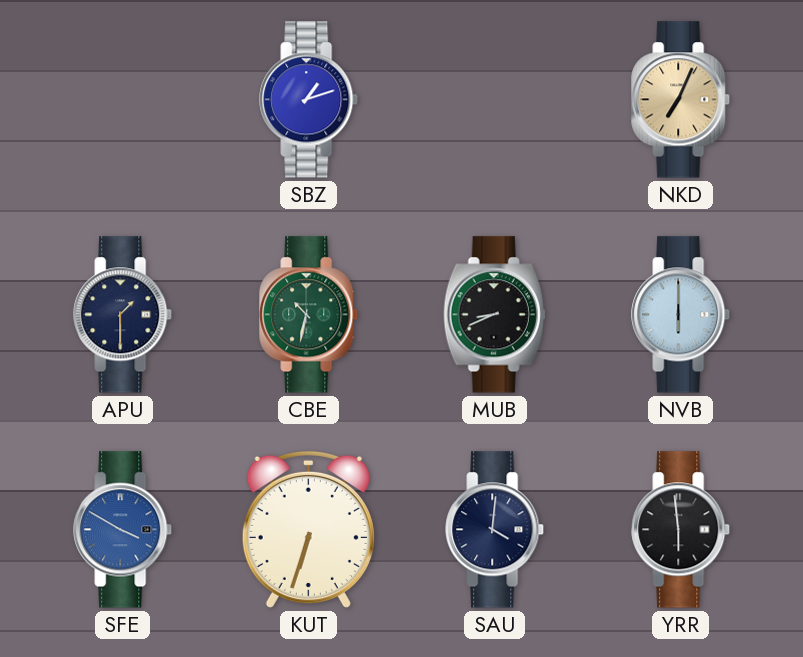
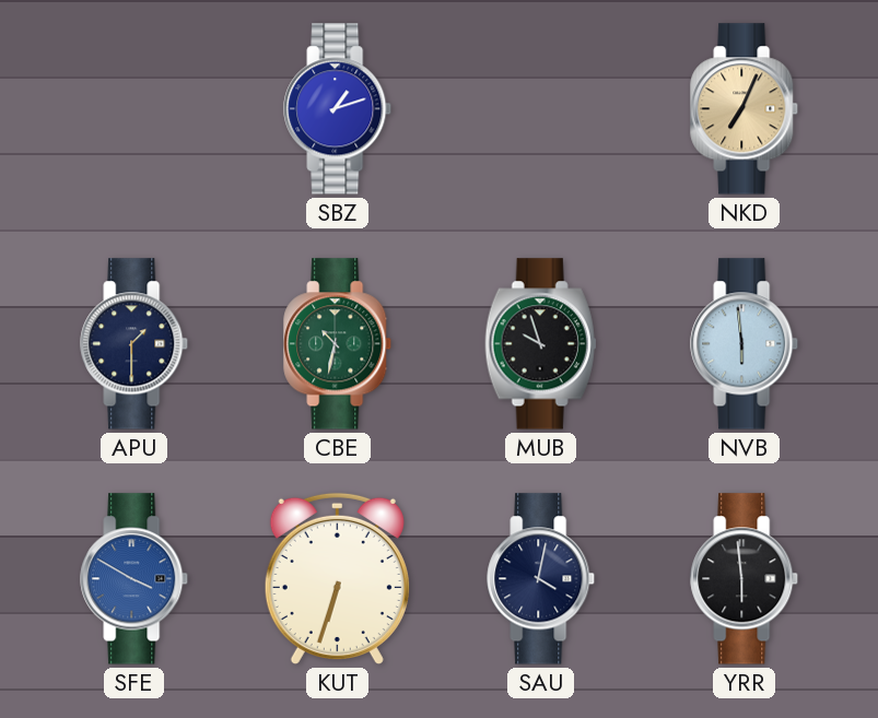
MUB: 8:41 -> 9:57 (541, 344)
NVB: 6:00 -> 5:59 (745, 344)
SAU: 4:01 -> 4:02 (541, 579)
